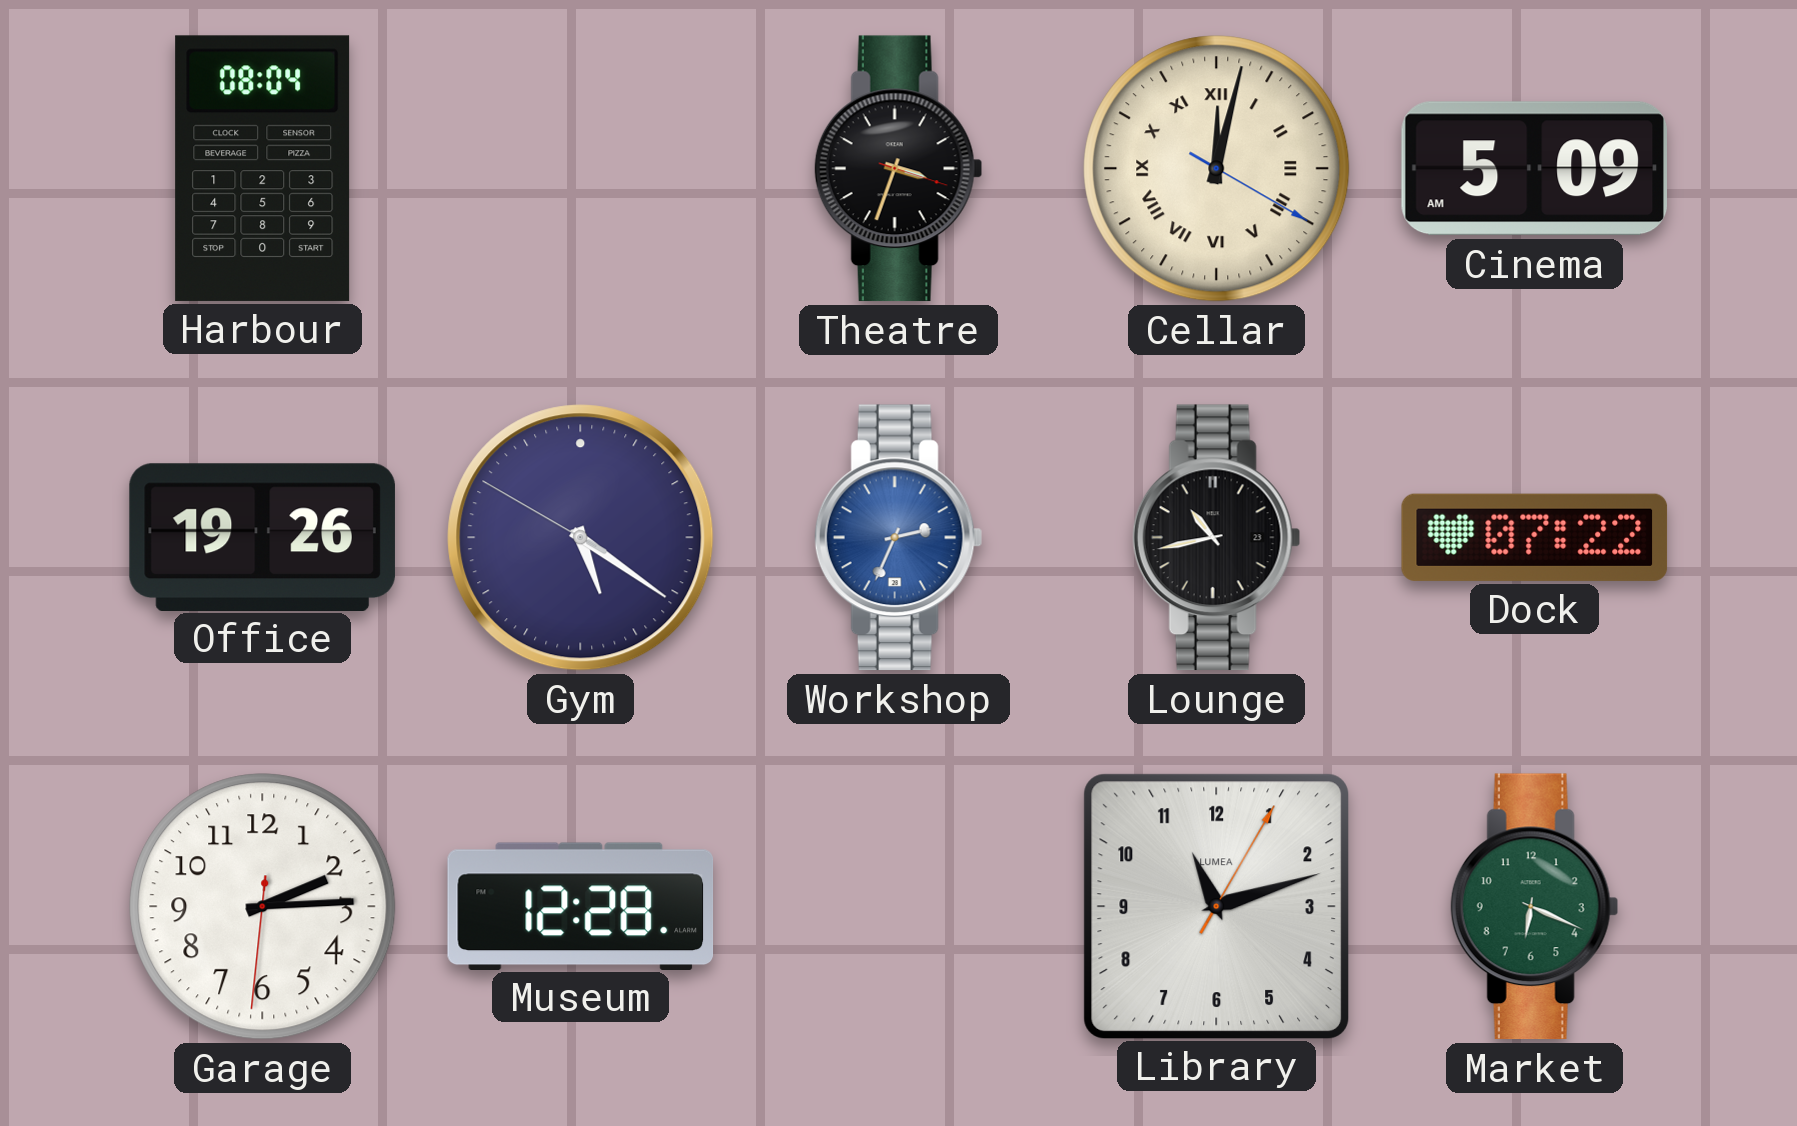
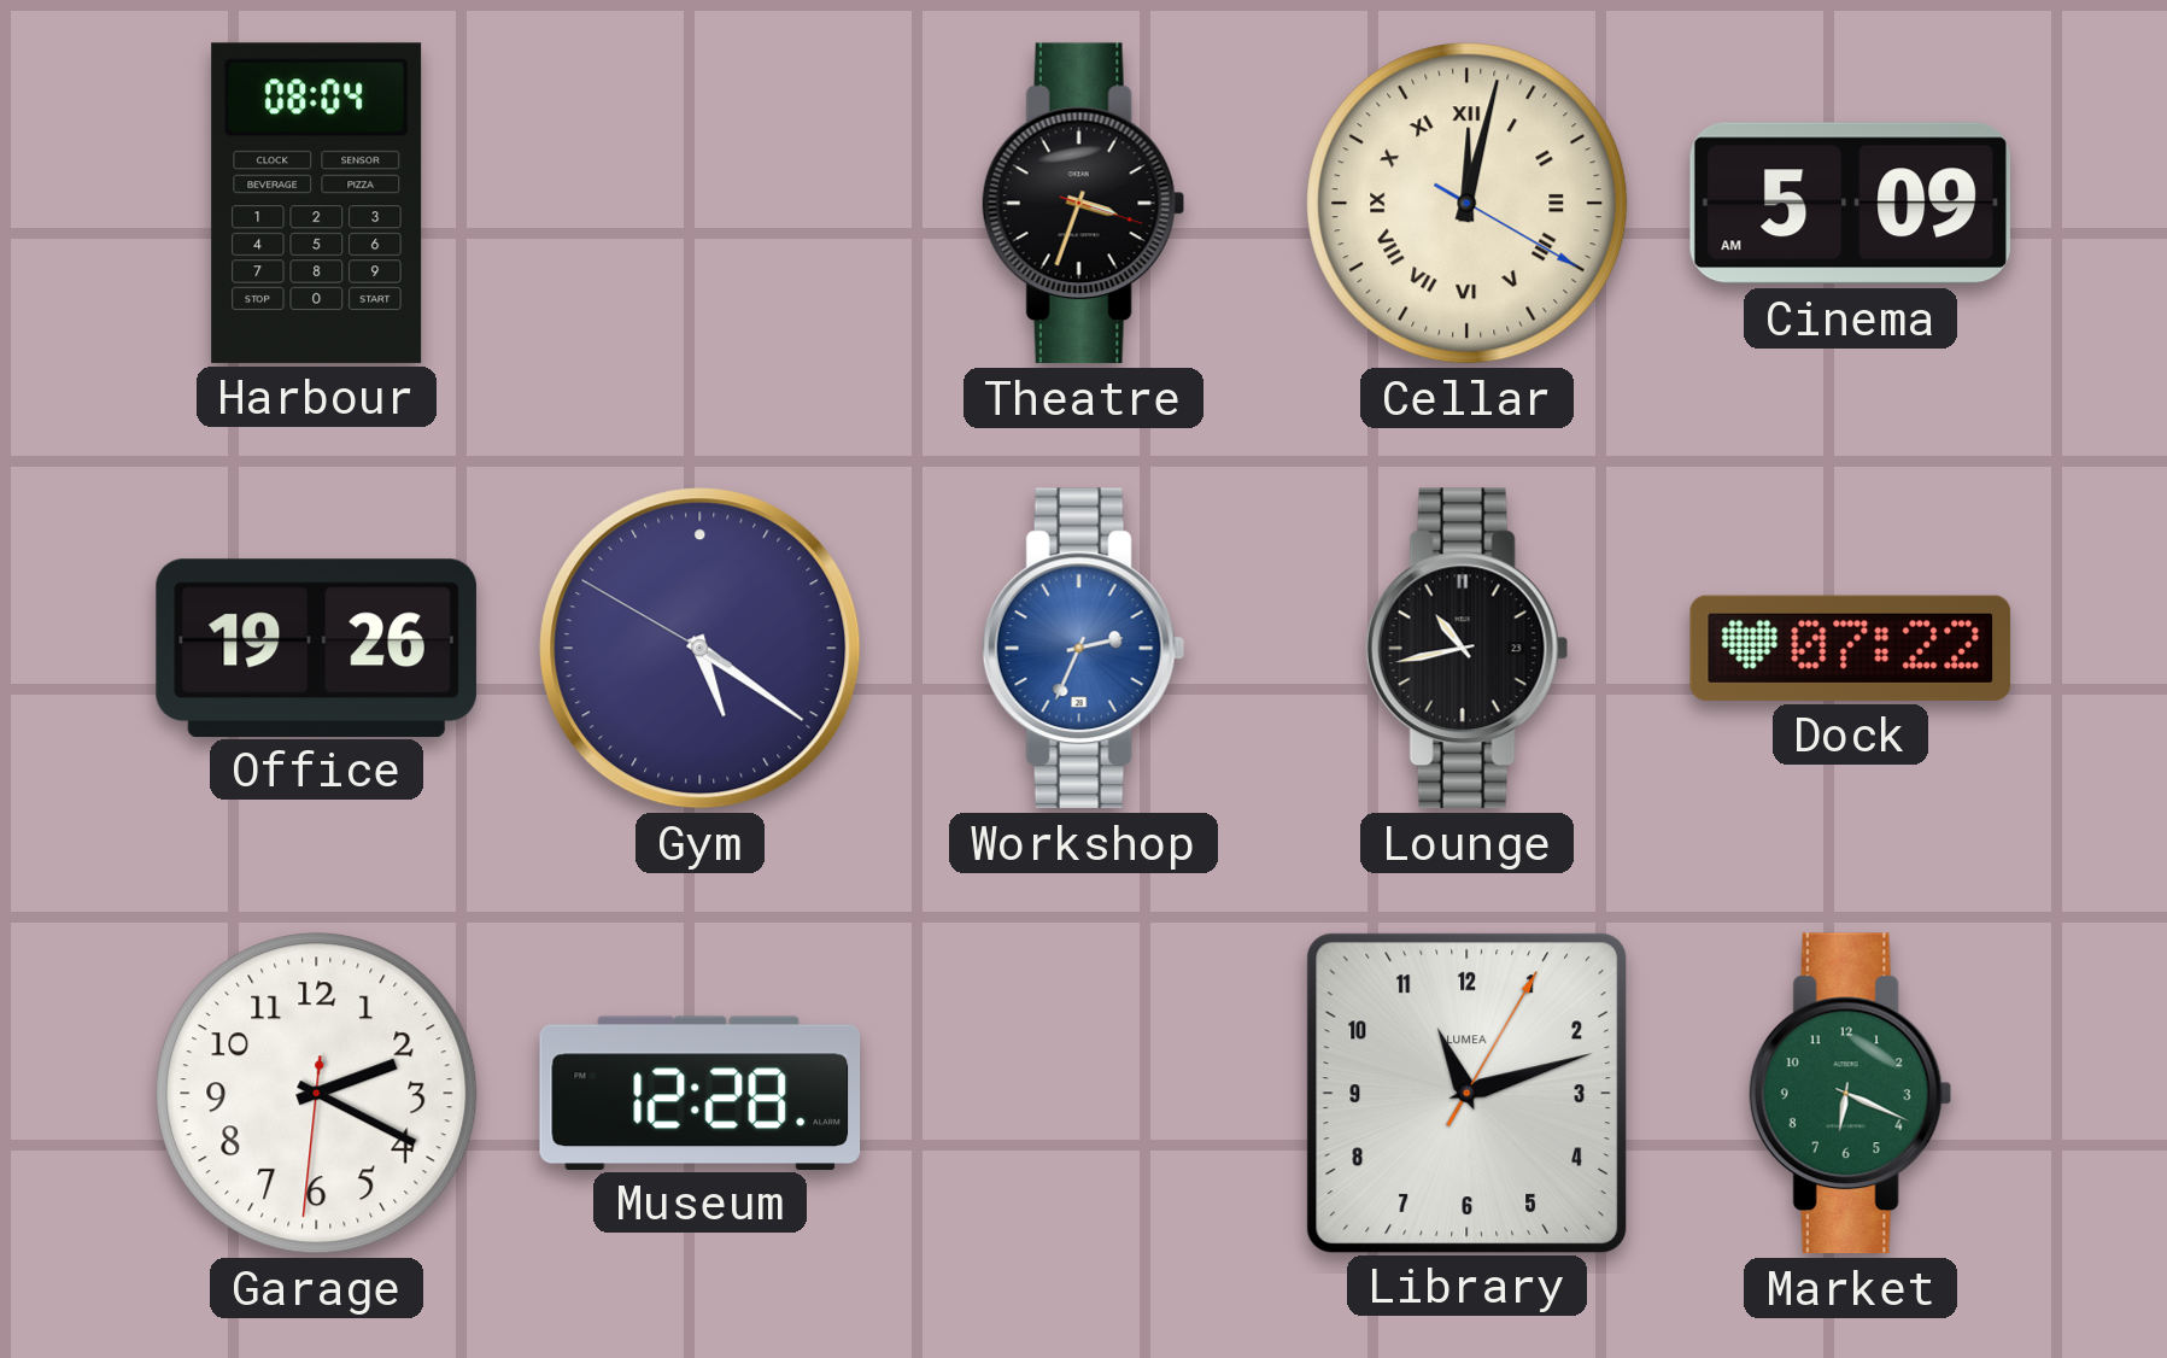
Garage: 2:14 -> 2:19 (317, 1094)
